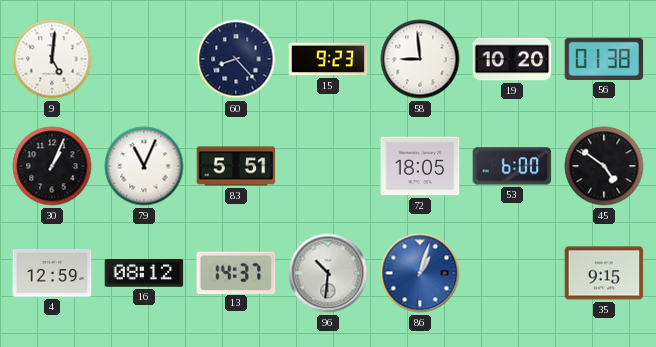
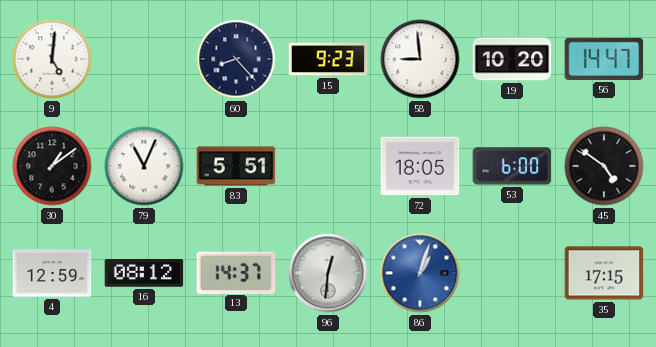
56: 01:38 -> 14:47 (604, 59)
30: 1:04 -> 1:09 (52, 166)
96: 10:31 -> 12:31 (328, 273)
35: 9:15 -> 17:15 (604, 273)
